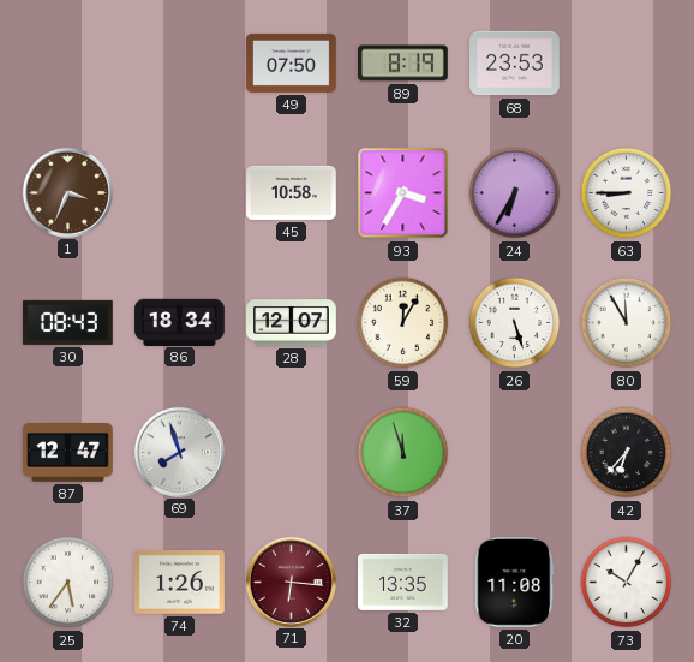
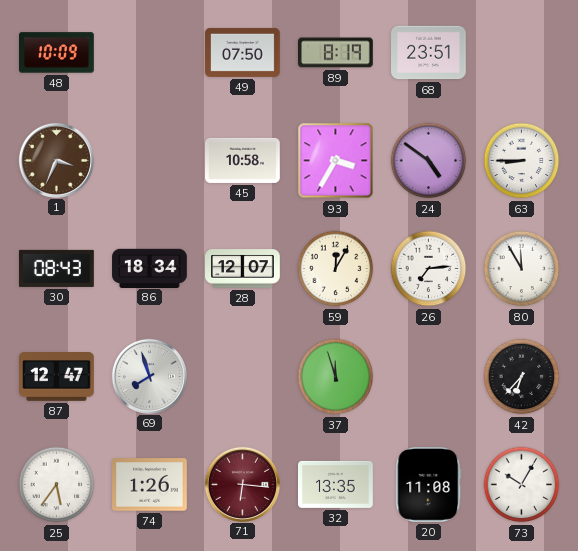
48: none -> 10:09 (57, 53)
68: 23:53 -> 23:51 (429, 53)
24: 6:35 -> 4:51 (429, 161)
26: 5:27 -> 7:14 (429, 269)
